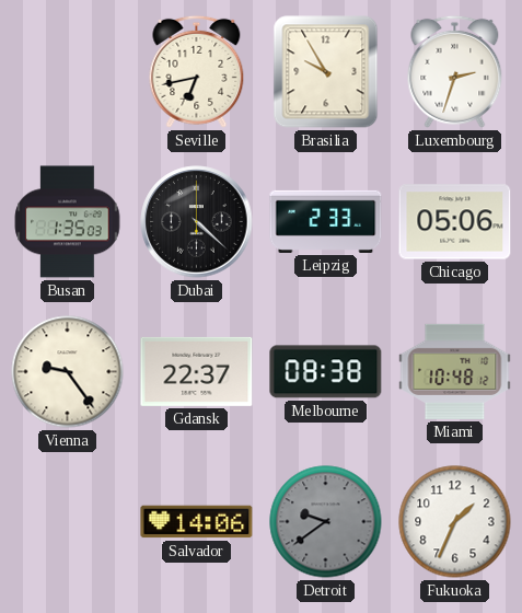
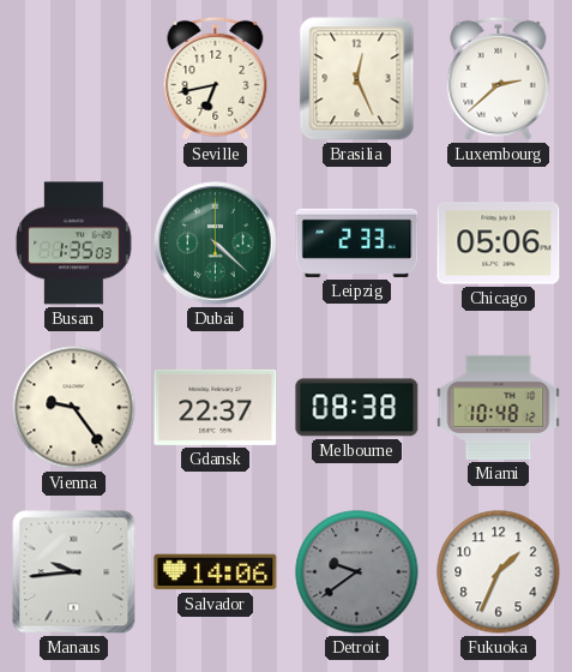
Brasilia: 9:55 -> 12:26 (357, 79)
Luxembourg: 2:33 -> 2:38 (499, 78)
Dubai dial: black -> green (216, 244)
Manaus: none -> 9:44 (74, 572)
